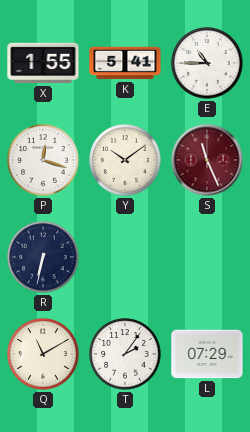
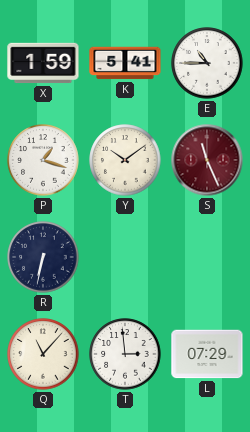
X: 1:55 -> 1:59 (43, 63)
P: 12:18 -> 1:18 (43, 160)
Q: 11:10 -> 11:07 (43, 354)
T: 2:06 -> 2:59 (125, 354)
